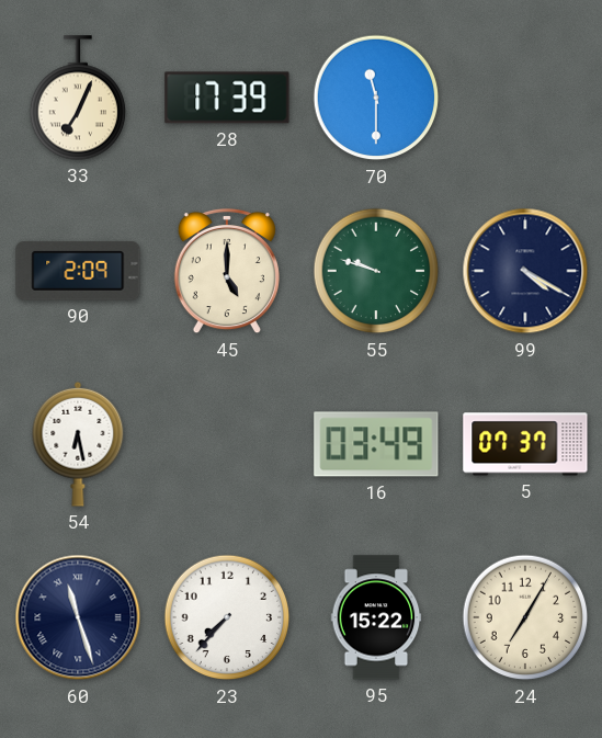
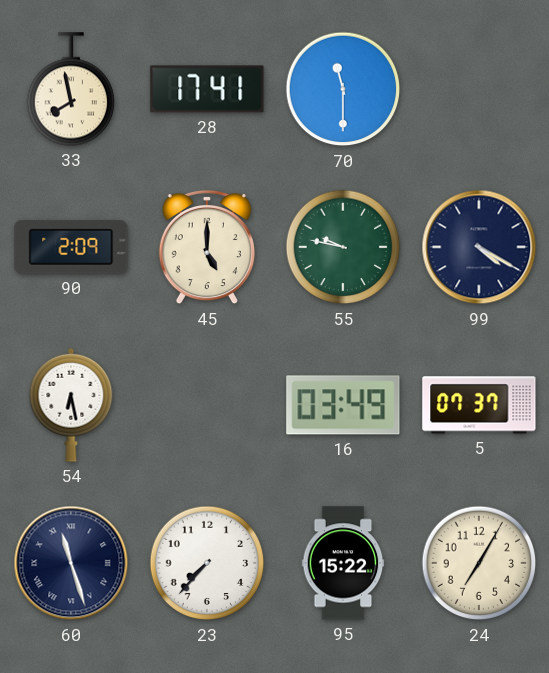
33: 7:04 -> 7:58 (70, 89)
28: 17:39 -> 17:41 (207, 89)
55: 9:48 -> 9:47 (343, 247)
